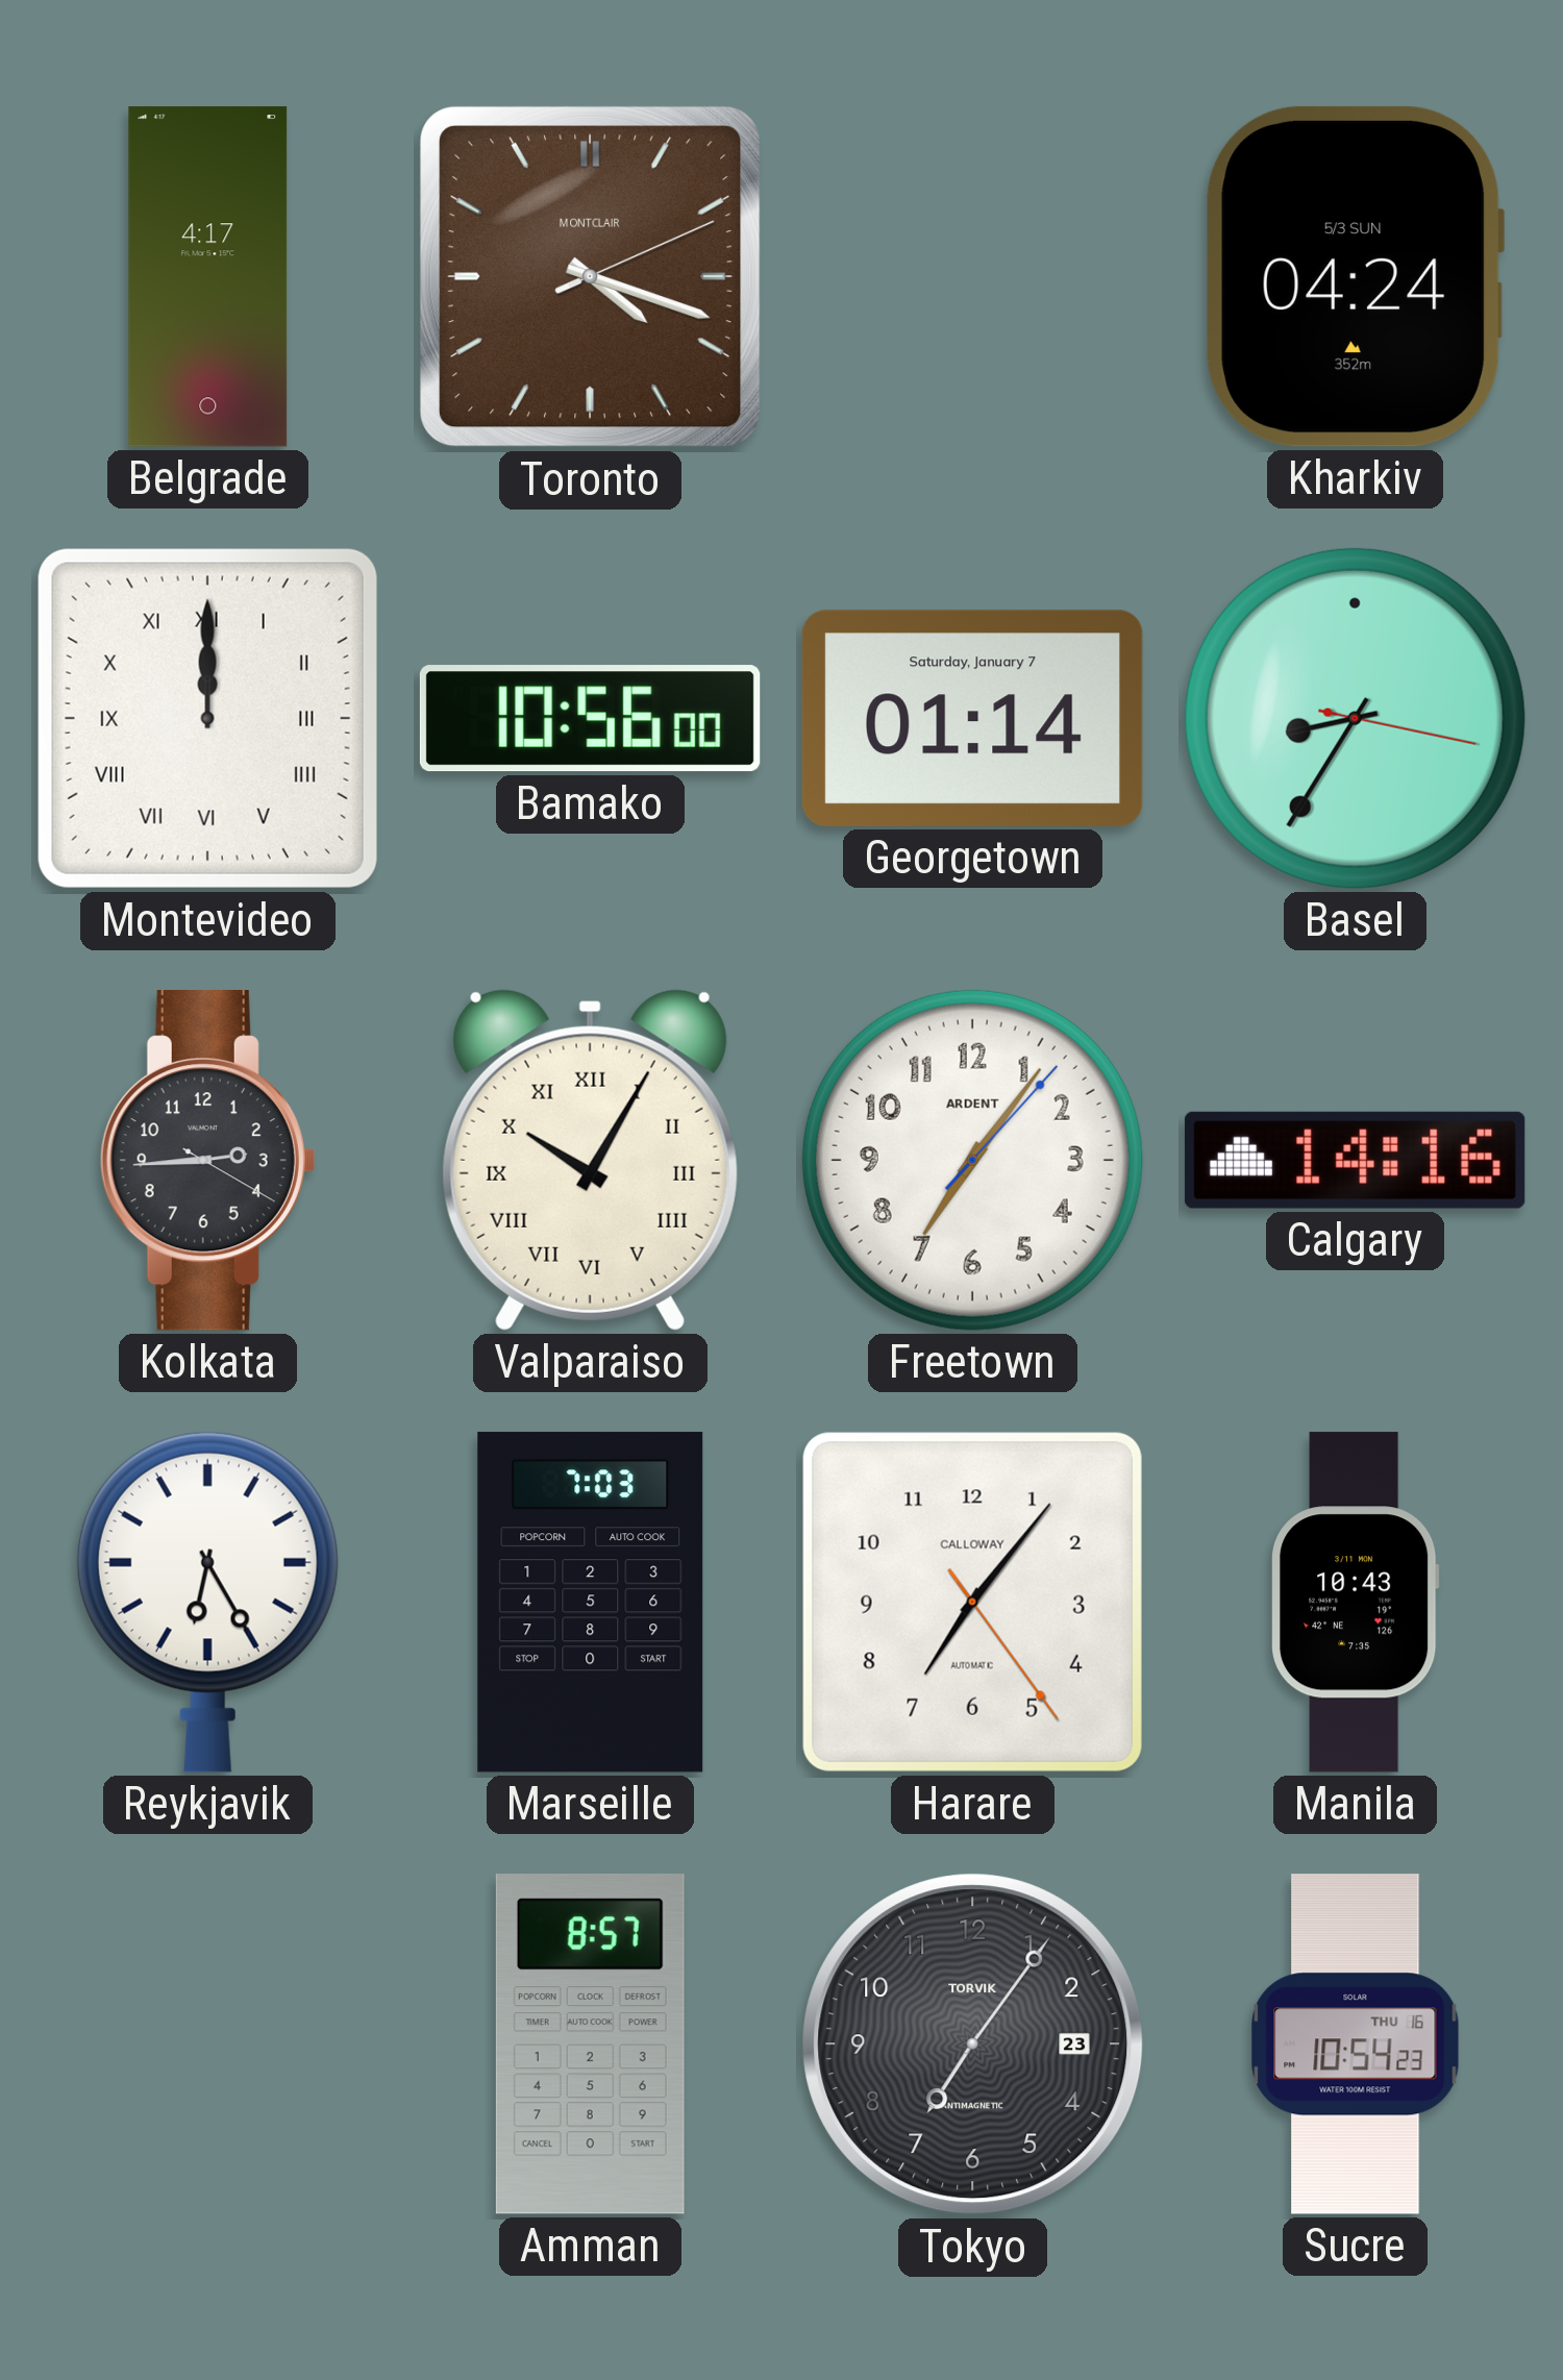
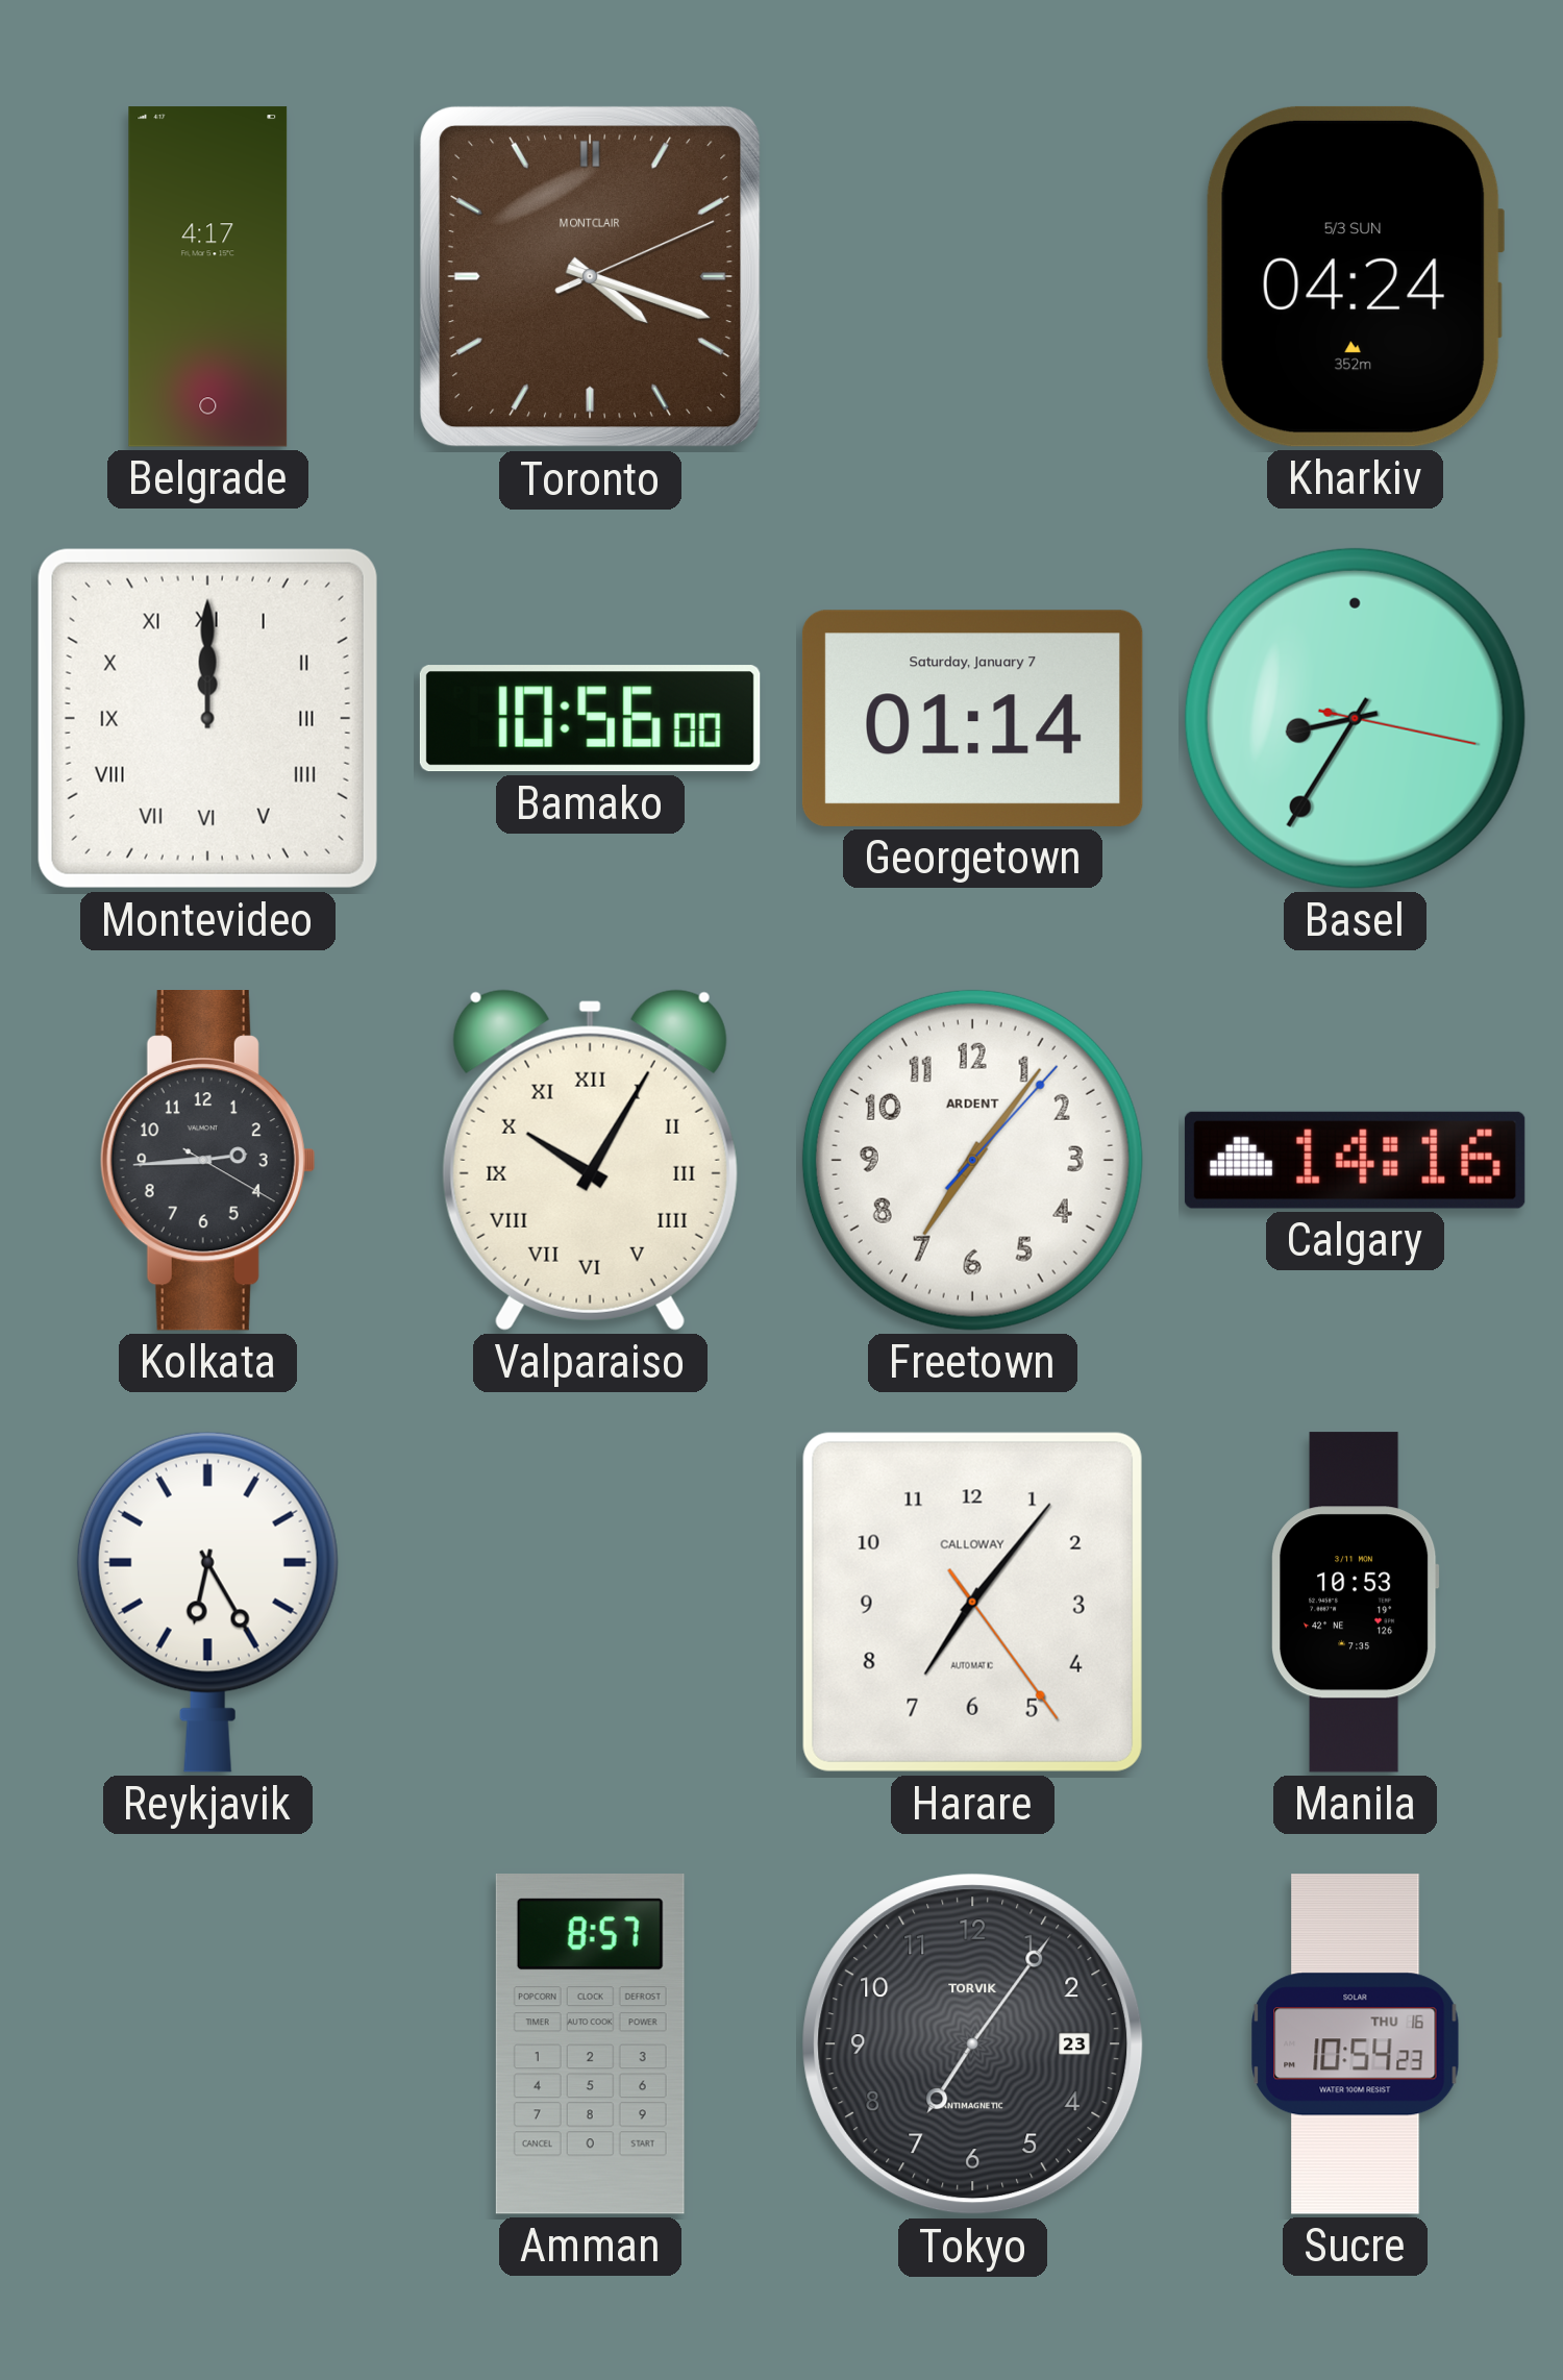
Marseille: 7:03 -> none (591, 1603)
Manila: 10:43 -> 10:53 (1356, 1603)
